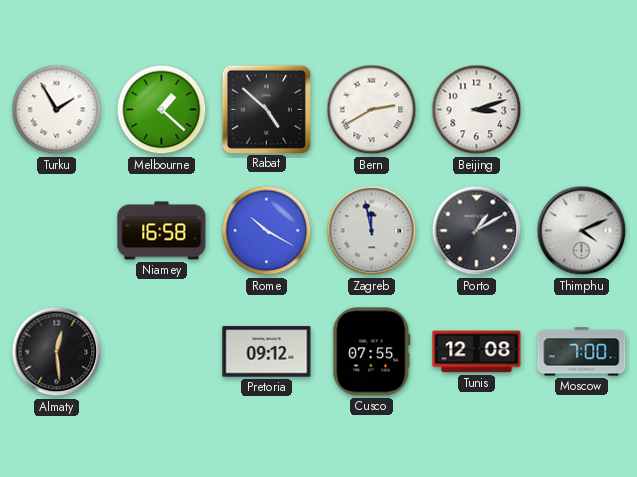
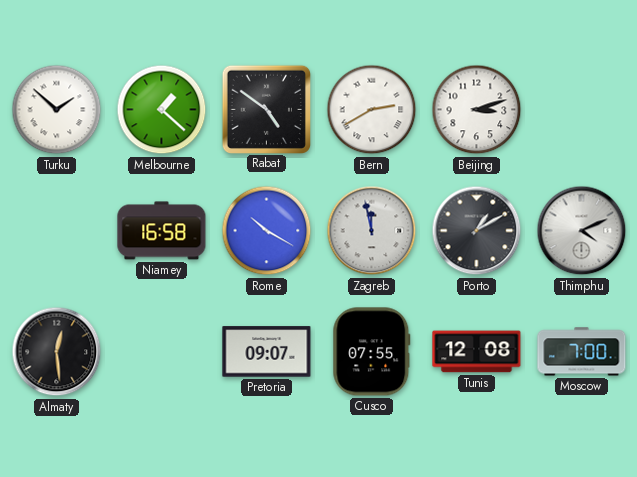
Turku: 1:55 -> 1:52 (57, 110)
Rabat: 4:52 -> 4:51 (266, 109)
Pretoria: 09:12 -> 09:07 (267, 352)
